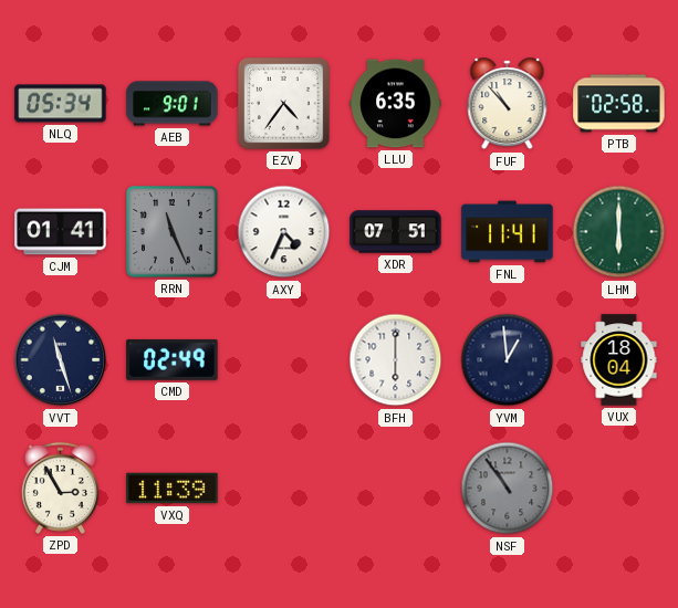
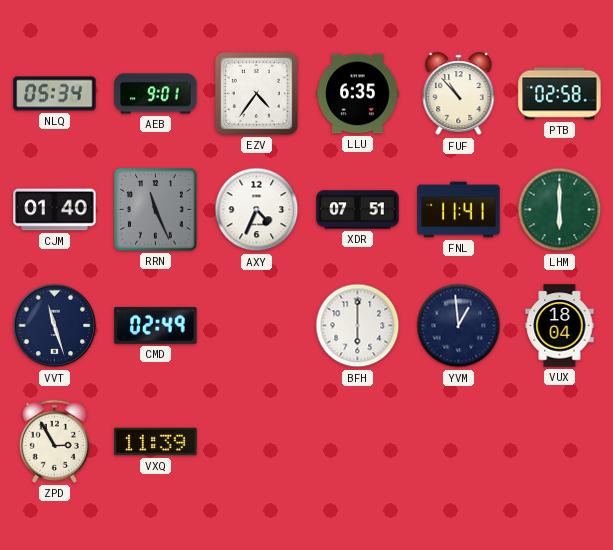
CJM: 01:41 -> 01:40 (55, 210)
NSF: 10:54 -> none (508, 489)
